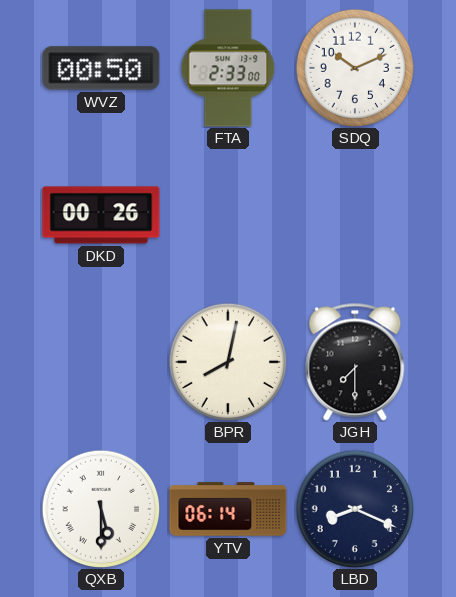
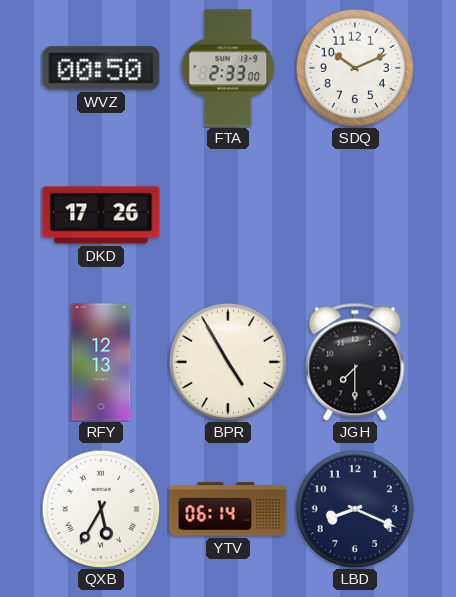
DKD: 00:26 -> 17:26 (101, 215)
RFY: none -> 12:13 (101, 362)
BPR: 8:02 -> 4:55 (227, 361)
QXB: 5:30 -> 5:35 (100, 508)
